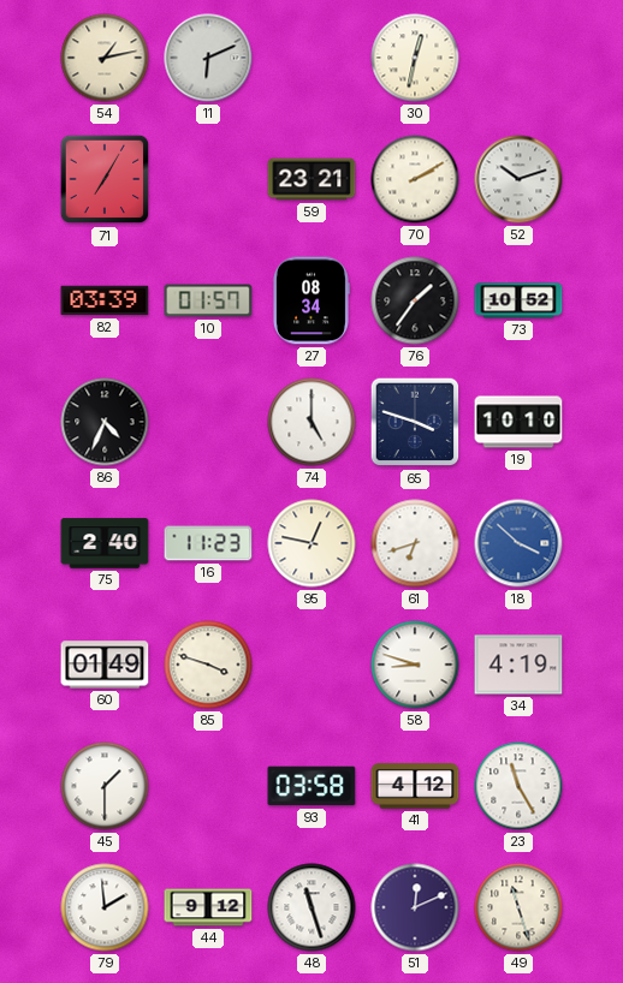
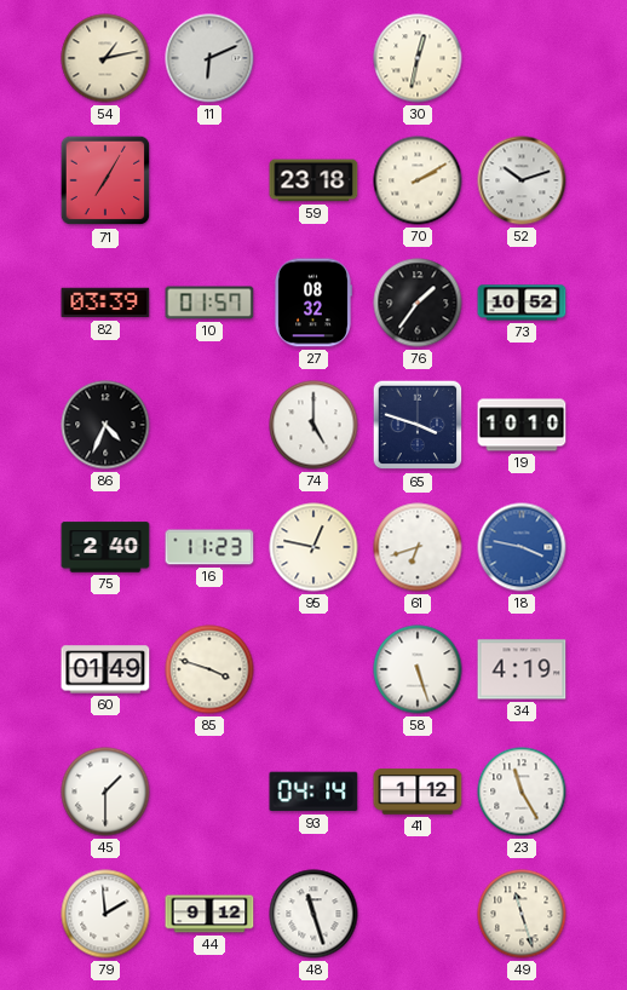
59: 23:21 -> 23:18 (313, 180)
27: 08:34 -> 08:32 (312, 303)
18: 3:52 -> 3:47 (522, 547)
58: 8:48 -> 5:27 (418, 669)
93: 03:58 -> 04:14 (313, 792)
41: 4:12 -> 1:12 (418, 792)
51: 12:11 -> none (415, 907)
